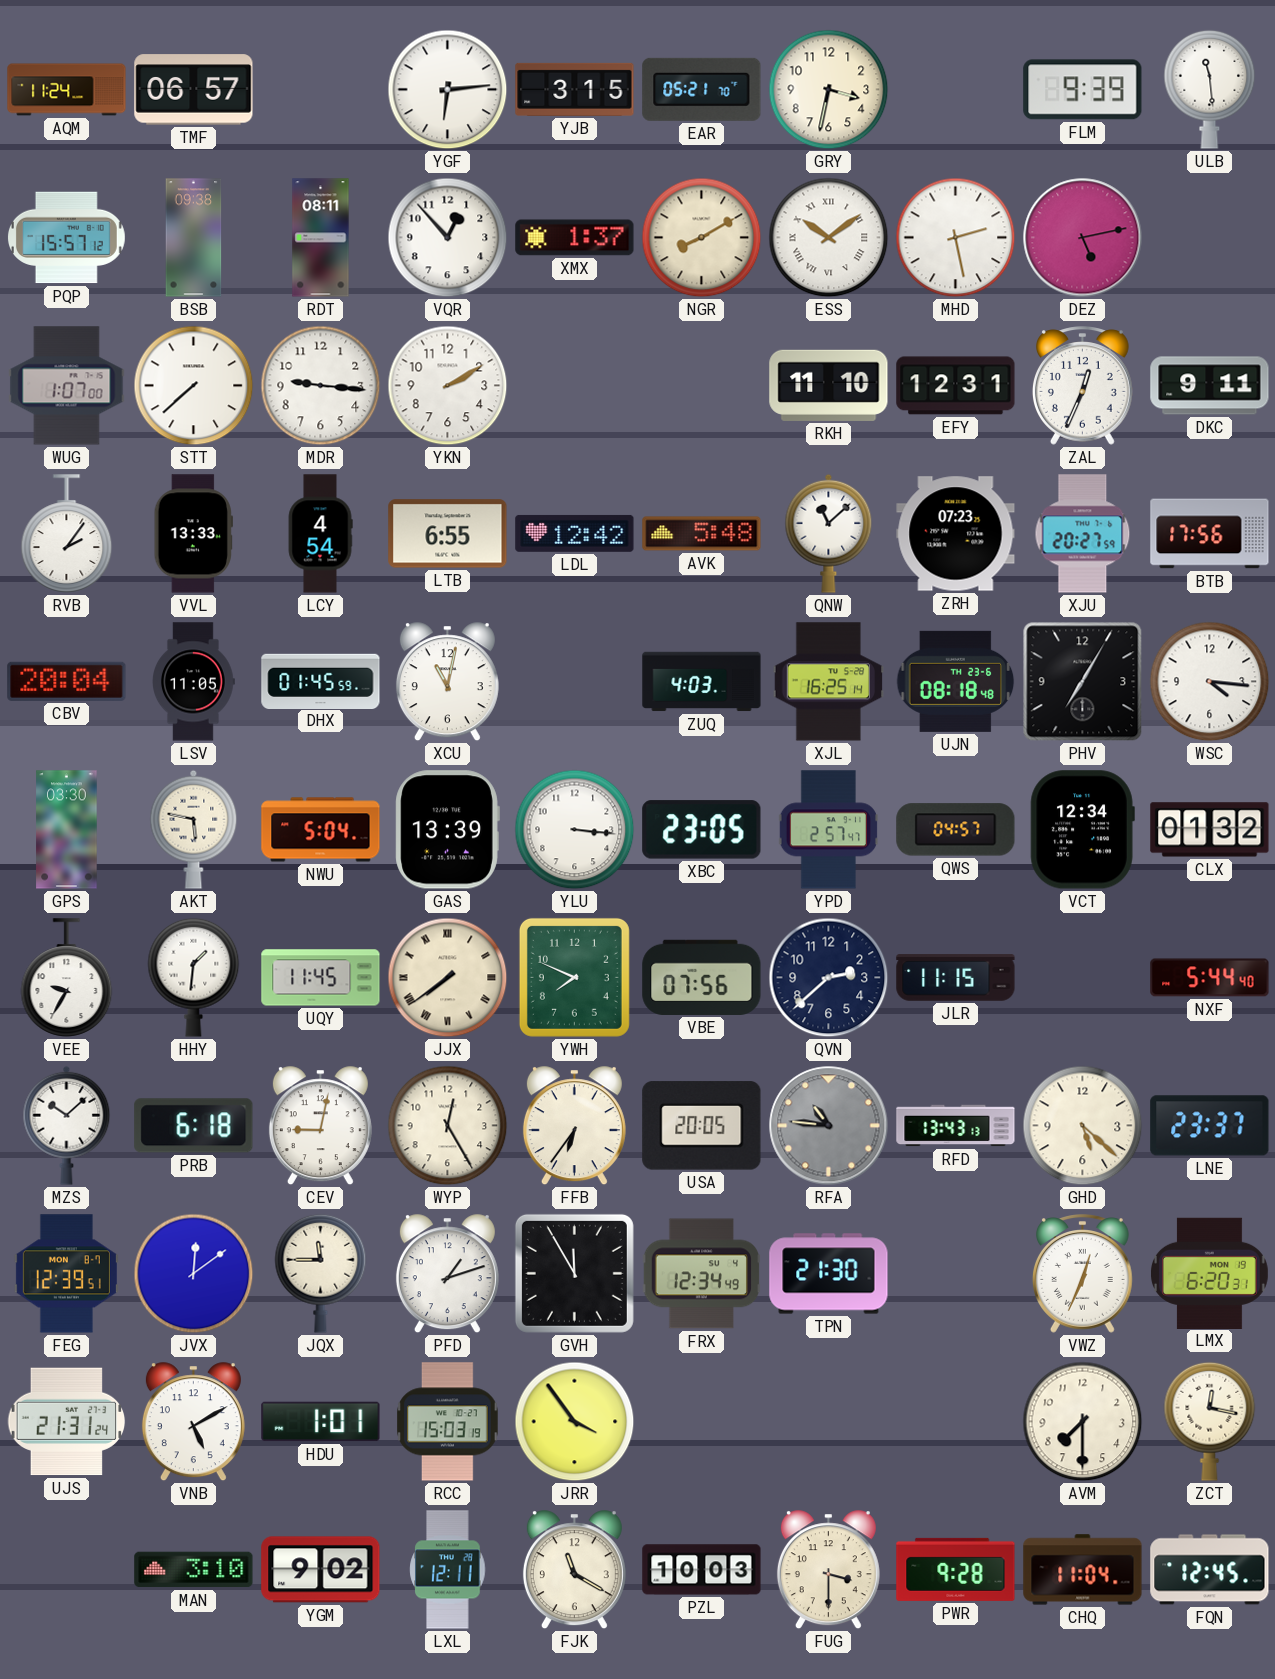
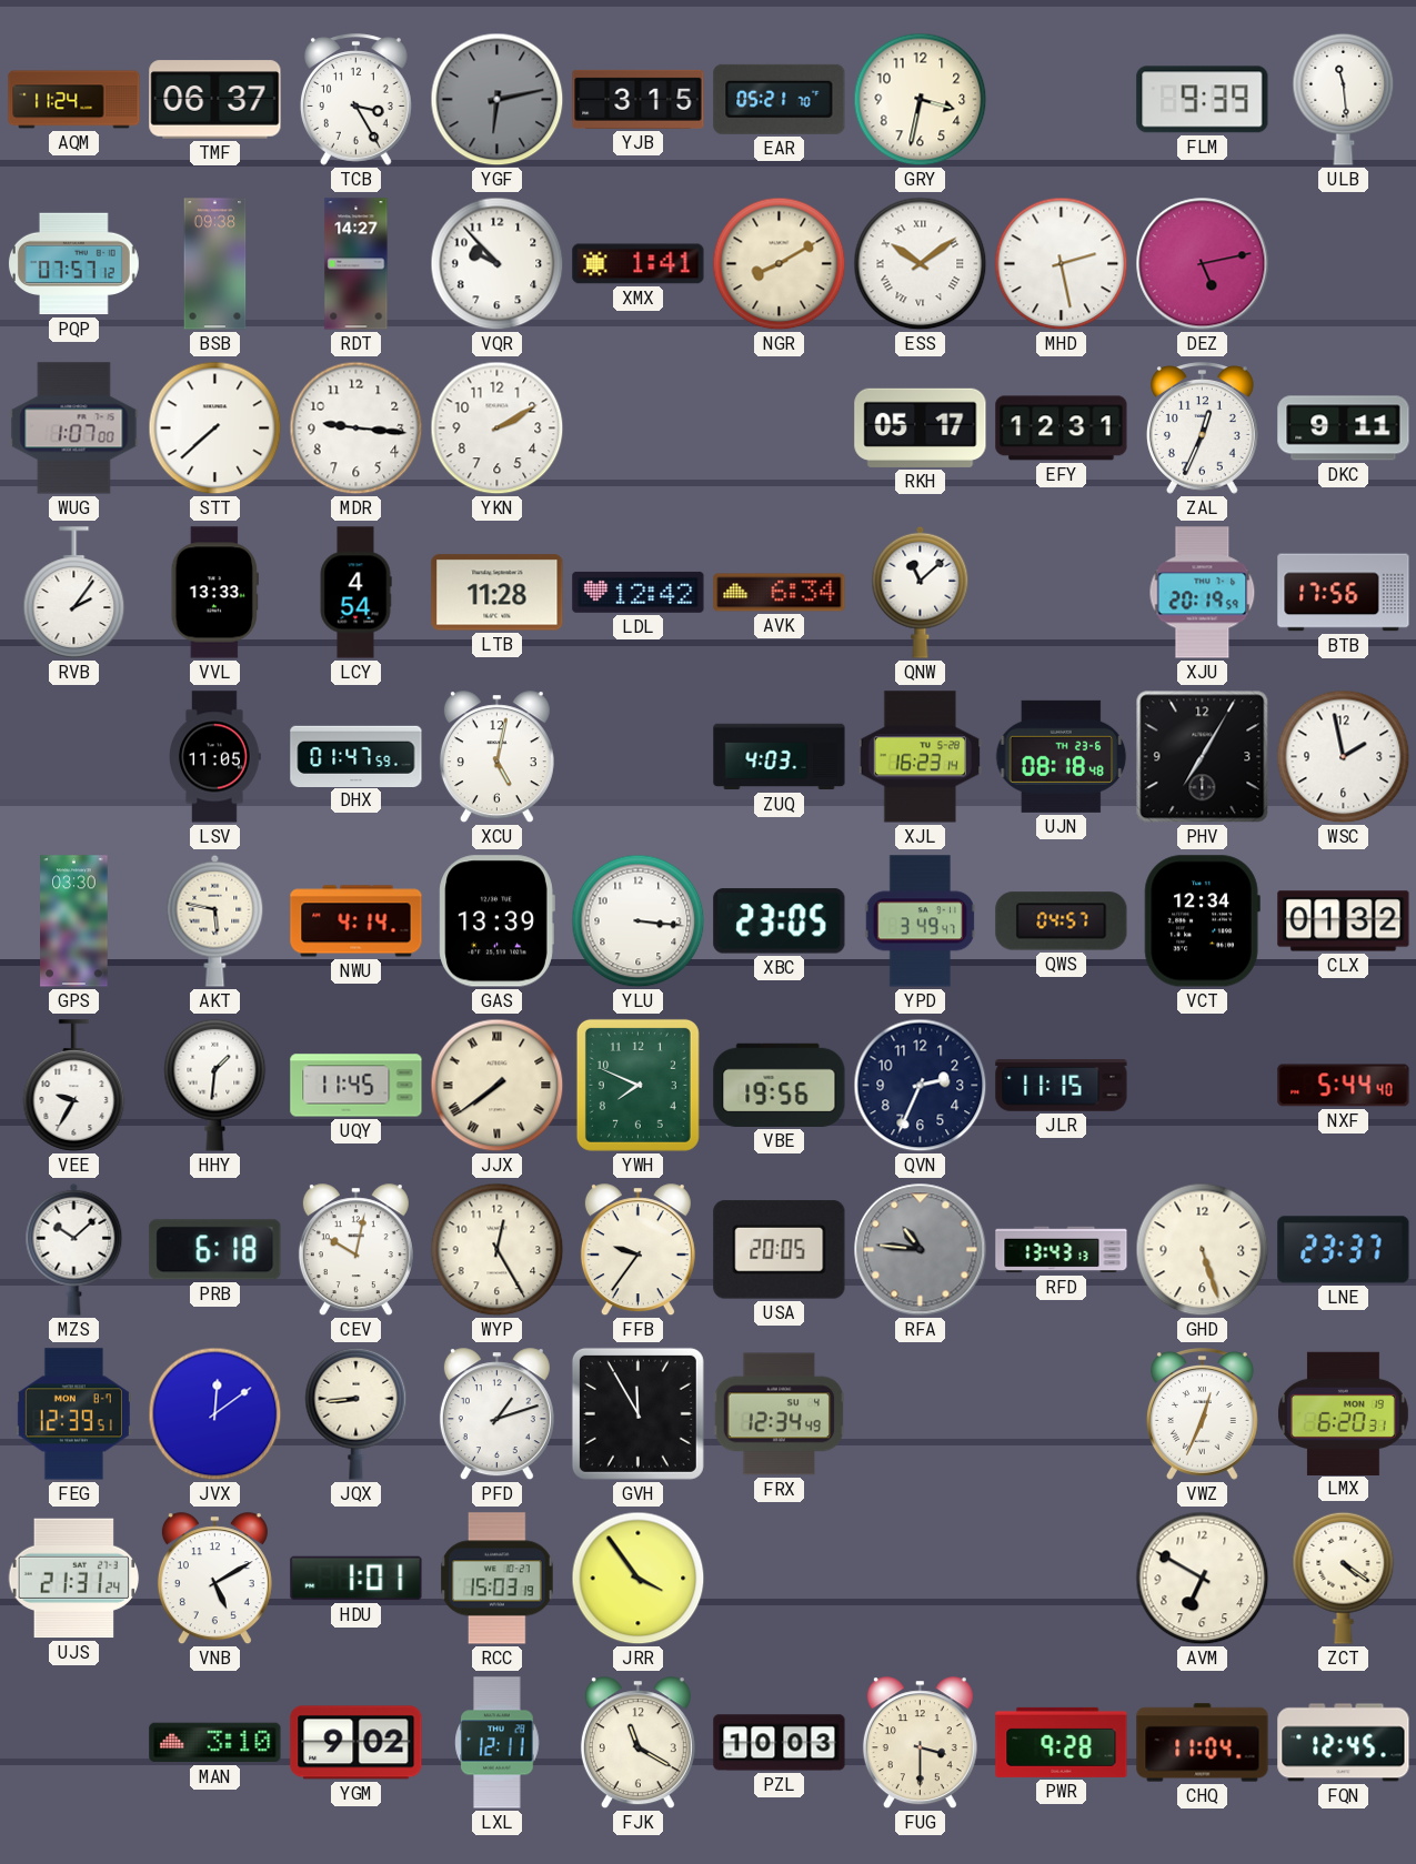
TMF: 06:57 -> 06:37 (215, 100)
TCB: none -> 3:25 (355, 100)
YGF: 6:14 -> 6:13 (498, 100)
YGF dial: white -> grey (498, 100)
PQP: 15:57 -> 07:57 (73, 264)
RDT: 08:11 -> 14:27 (356, 264)
VQR: 12:53 -> 9:53 (498, 264)
XMX: 1:37 -> 1:41 (639, 264)
RKH: 11:10 -> 05:17 (921, 427)
LTB: 6:55 -> 11:28 (498, 593)
AVK: 5:48 -> 6:34 (780, 593)
ZRH: 07:23 -> none (956, 534)
XJU: 20:27 -> 20:19 (1203, 593)
CBV: 20:04 -> none (67, 681)
DHX: 01:45 -> 01:47 (356, 756)
XCU: 11:02 -> 5:02 (496, 757)
XJL: 16:25 -> 16:23 (920, 757)
WSC: 4:16 -> 1:58 (1344, 757)
NWU: 5:04 -> 4:14 (356, 921)
YPD: 2:57 -> 3:49 (920, 921)
VBE: 07:56 -> 19:56 (780, 1085)
QVN: 2:38 -> 2:34 (921, 1086)
CEV: 9:02 -> 10:02 (355, 1250)
FFB: 6:36 -> 9:36 (637, 1250)
GHD: 5:22 -> 5:27 (1203, 1250)
JQX: 11:45 -> 8:44 (356, 1413)
TPN: 21:30 -> none (829, 1274)
AVM: 7:30 -> 6:50 (1203, 1579)
ZCT: 12:17 -> 4:21 (1344, 1578)
